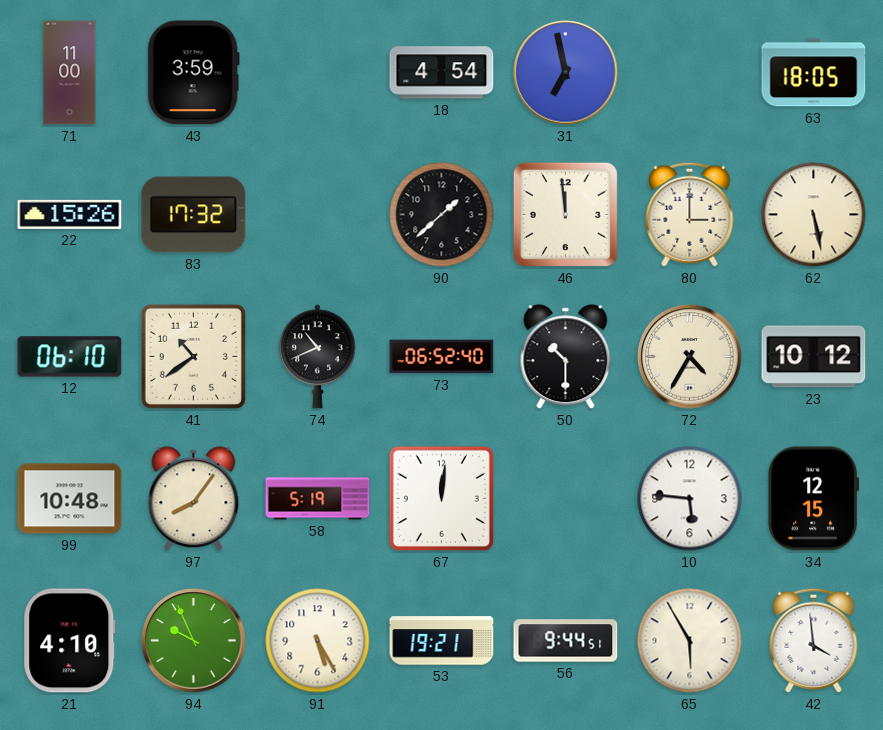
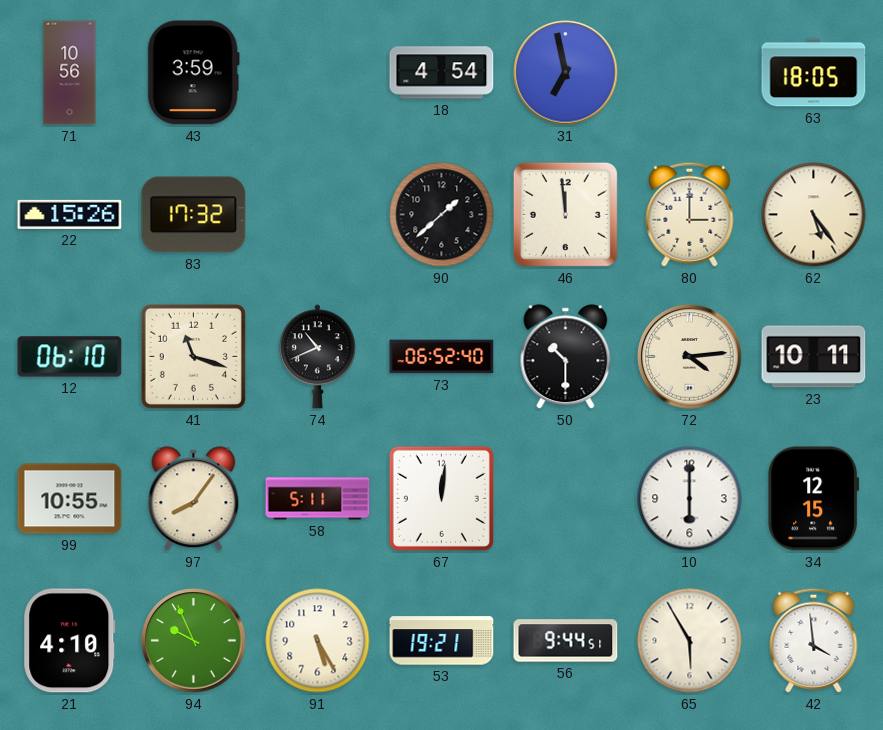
71: 11:00 -> 10:56 (70, 73)
62: 5:28 -> 5:24 (814, 215)
41: 10:39 -> 11:18 (193, 356)
72: 4:35 -> 4:14 (690, 357)
23: 10:12 -> 10:11 (814, 357)
99: 10:48 -> 10:55 (70, 499)
58: 5:19 -> 5:11 (318, 499)
10: 5:46 -> 6:00 (690, 499)
